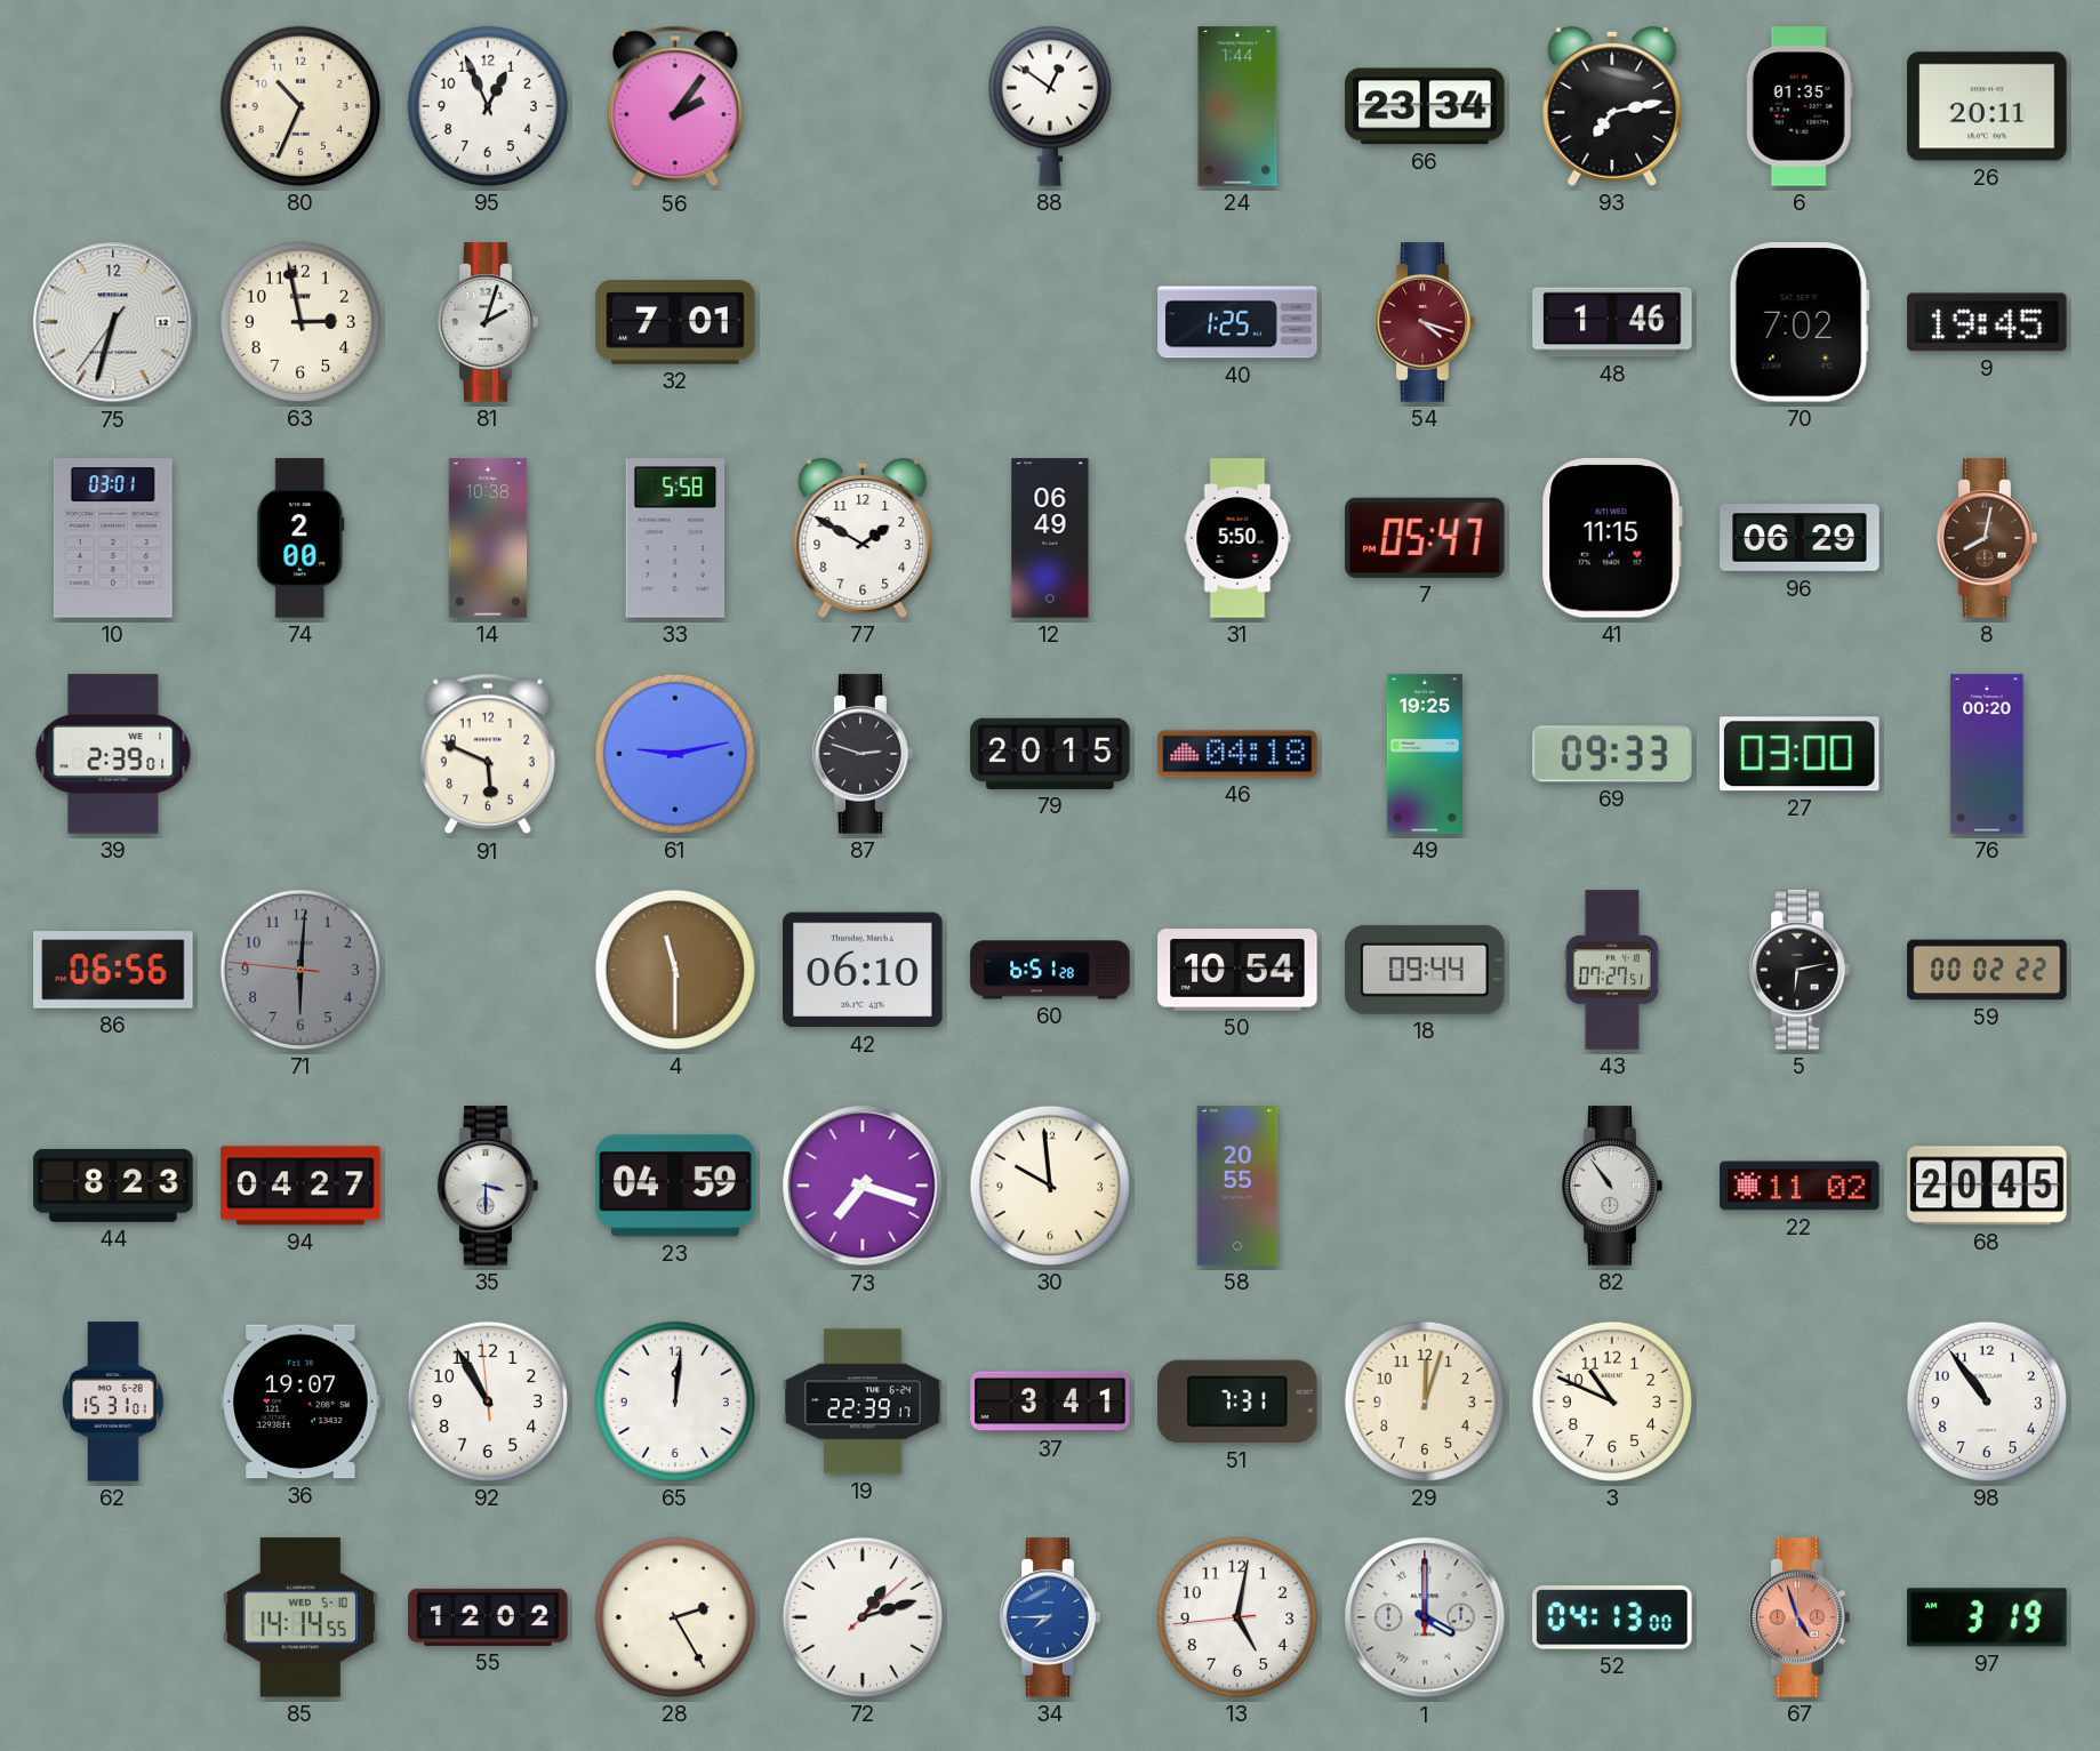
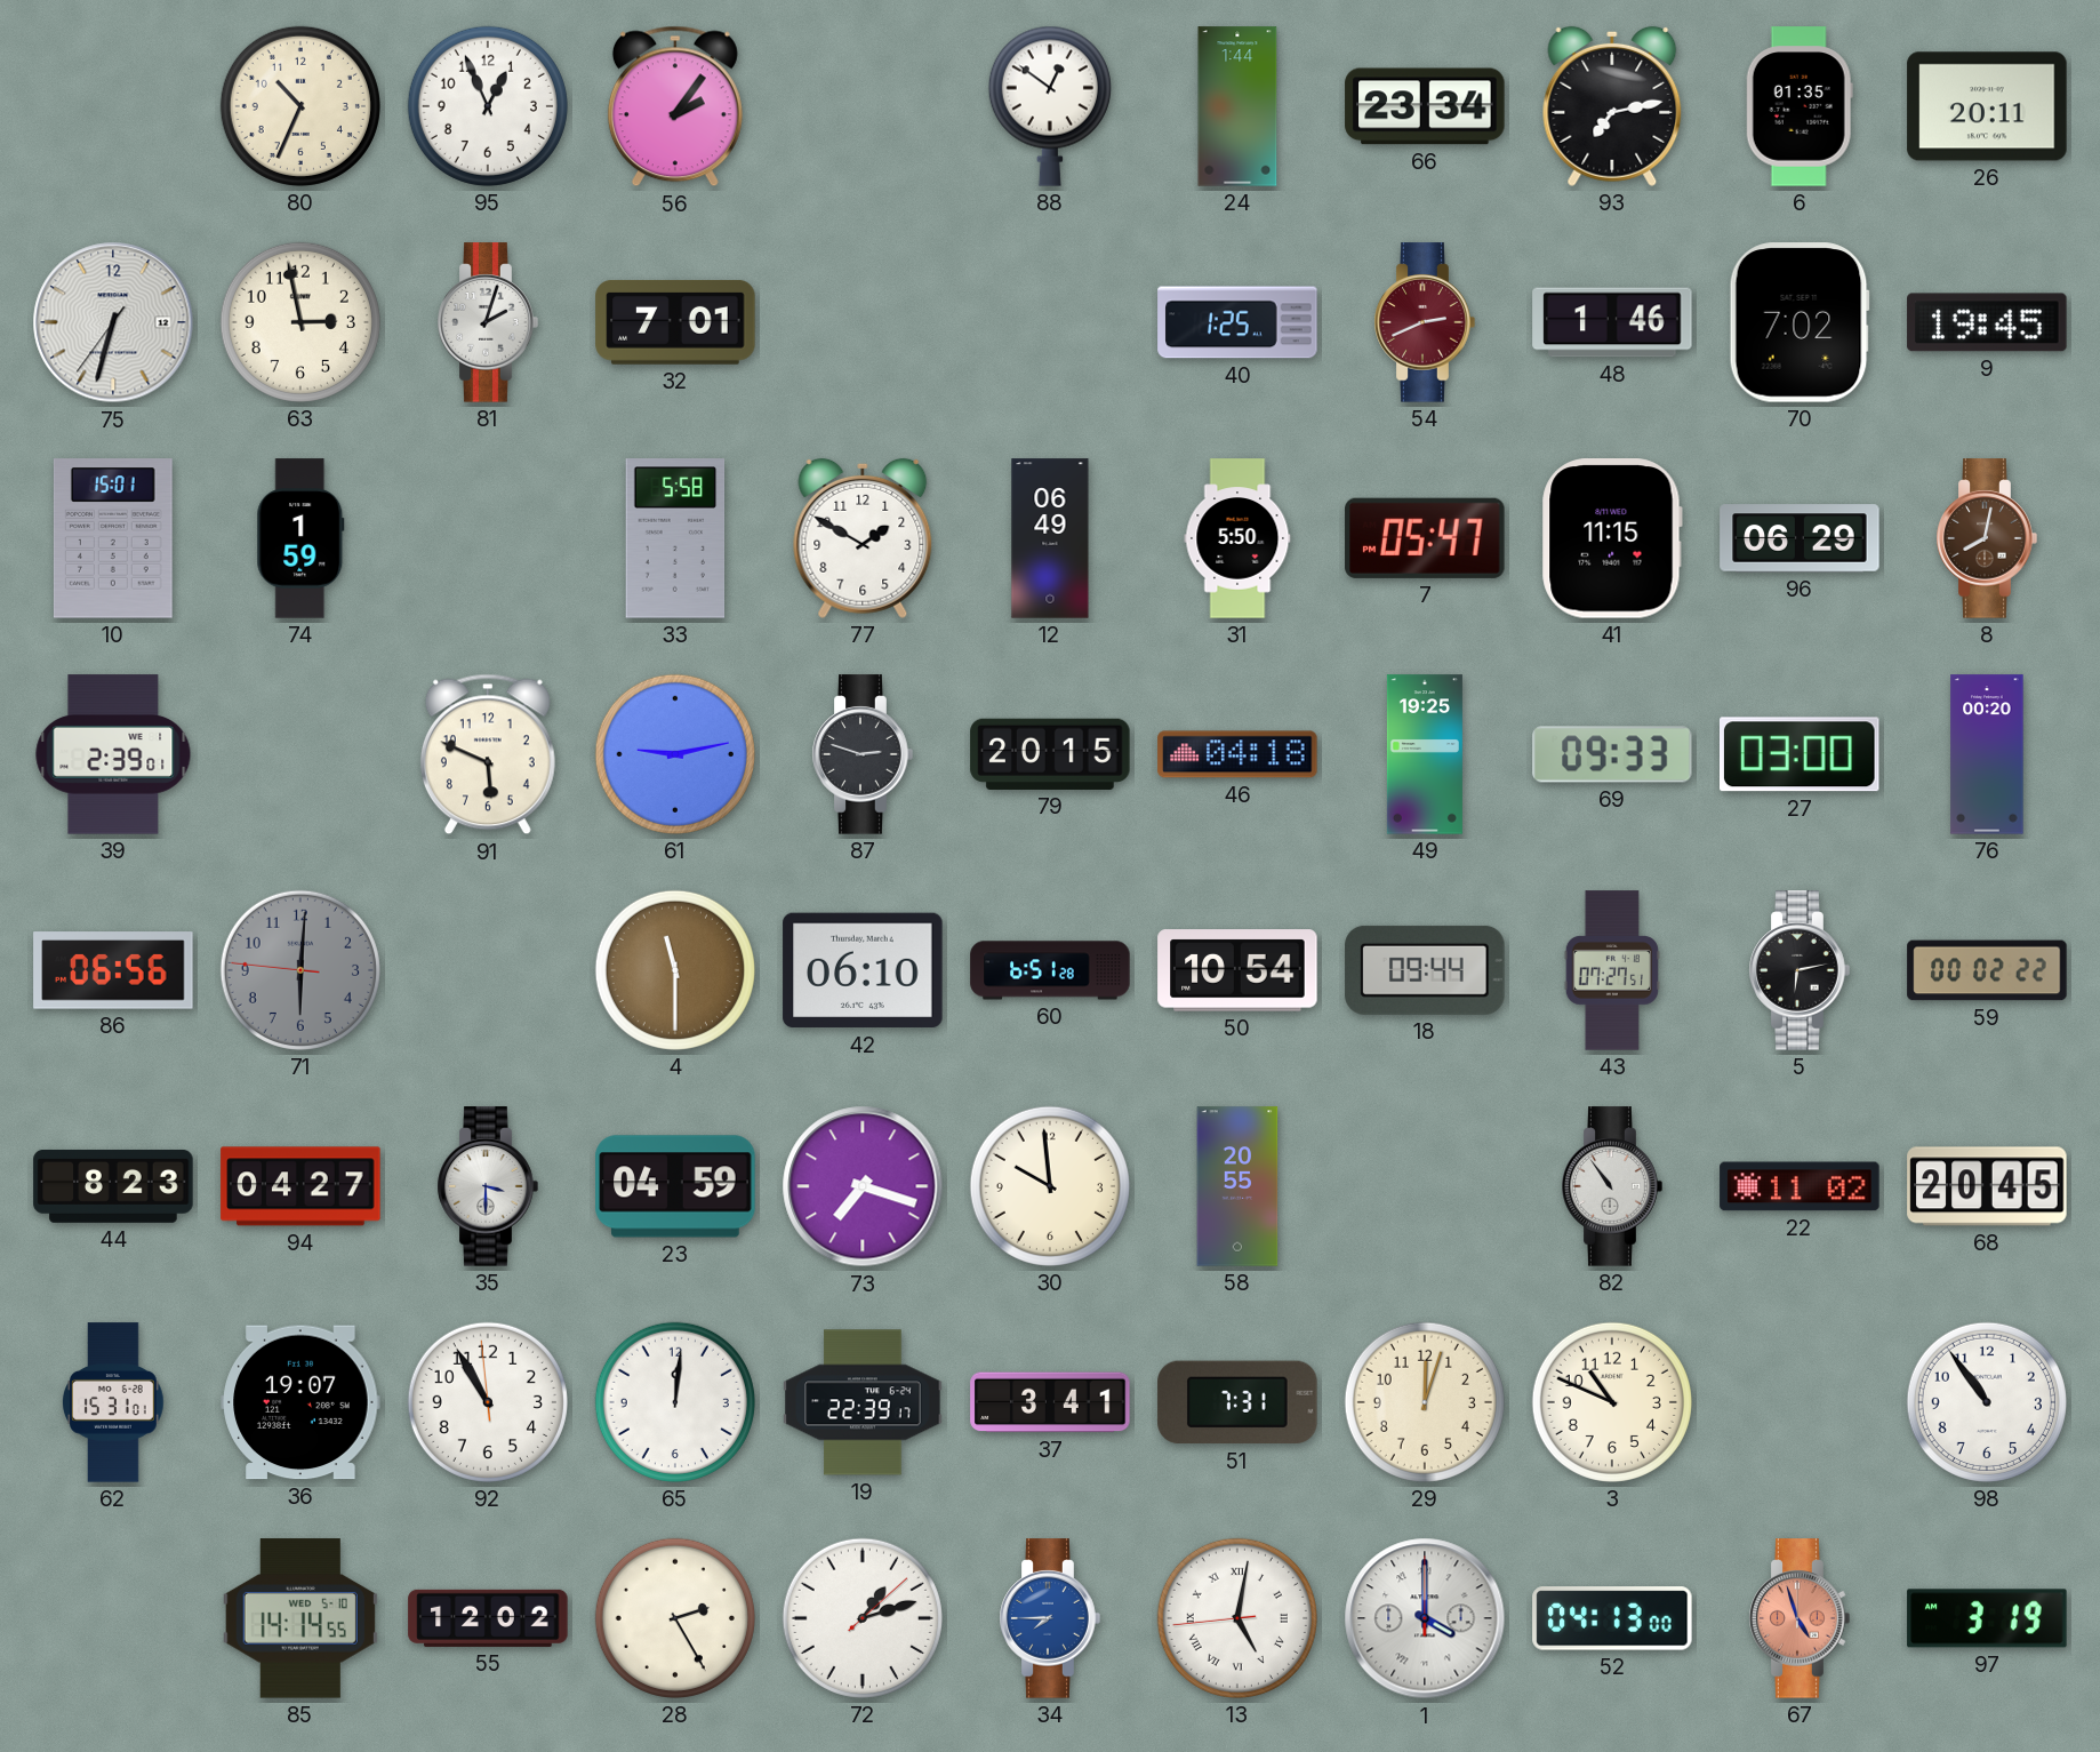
54: 4:18 -> 2:41 (1425, 322)
10: 03:01 -> 15:01 (113, 538)
74: 2:00 -> 1:59 (300, 538)
14: 10:38 -> none (488, 538)
13 numerals: Arabic -> Roman (1237, 1618)
